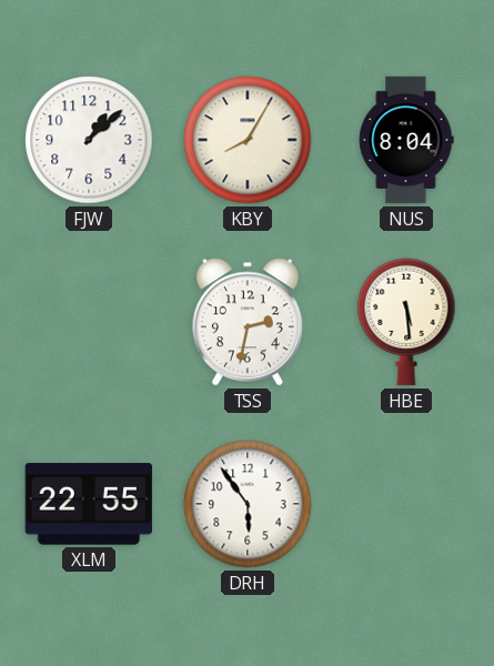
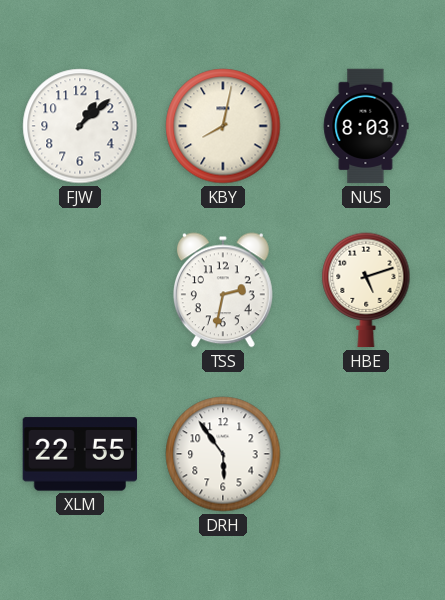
KBY: 8:05 -> 8:02 (223, 126)
NUS: 8:04 -> 8:03 (366, 126)
HBE: 5:29 -> 5:12 (366, 290)
